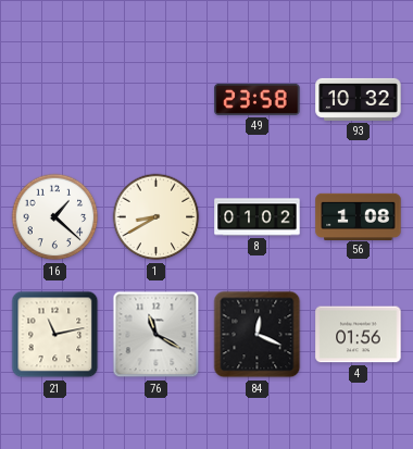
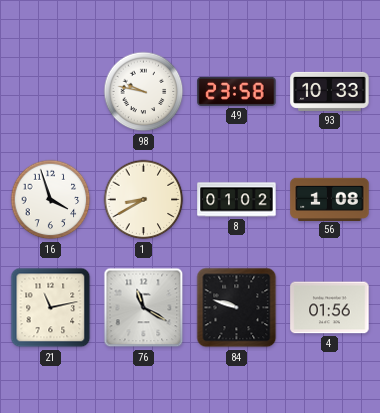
98: none -> 9:47 (144, 92)
93: 10:32 -> 10:33 (330, 91)
16: 1:22 -> 3:57 (51, 200)
84: 12:19 -> 9:48 (237, 308)
